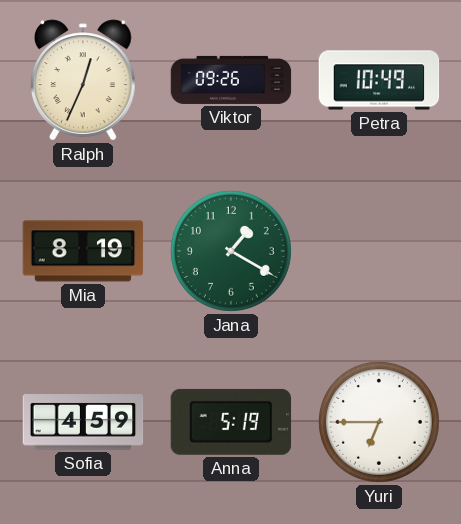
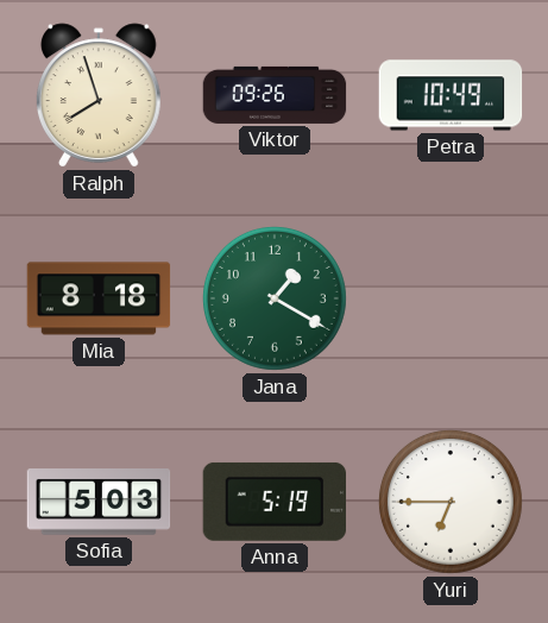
Ralph: 12:34 -> 7:57 (100, 95)
Mia: 8:19 -> 8:18 (99, 298)
Sofia: 4:59 -> 5:03 (99, 502)
